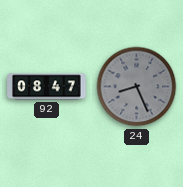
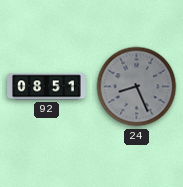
92: 08:47 -> 08:51 (47, 87)
